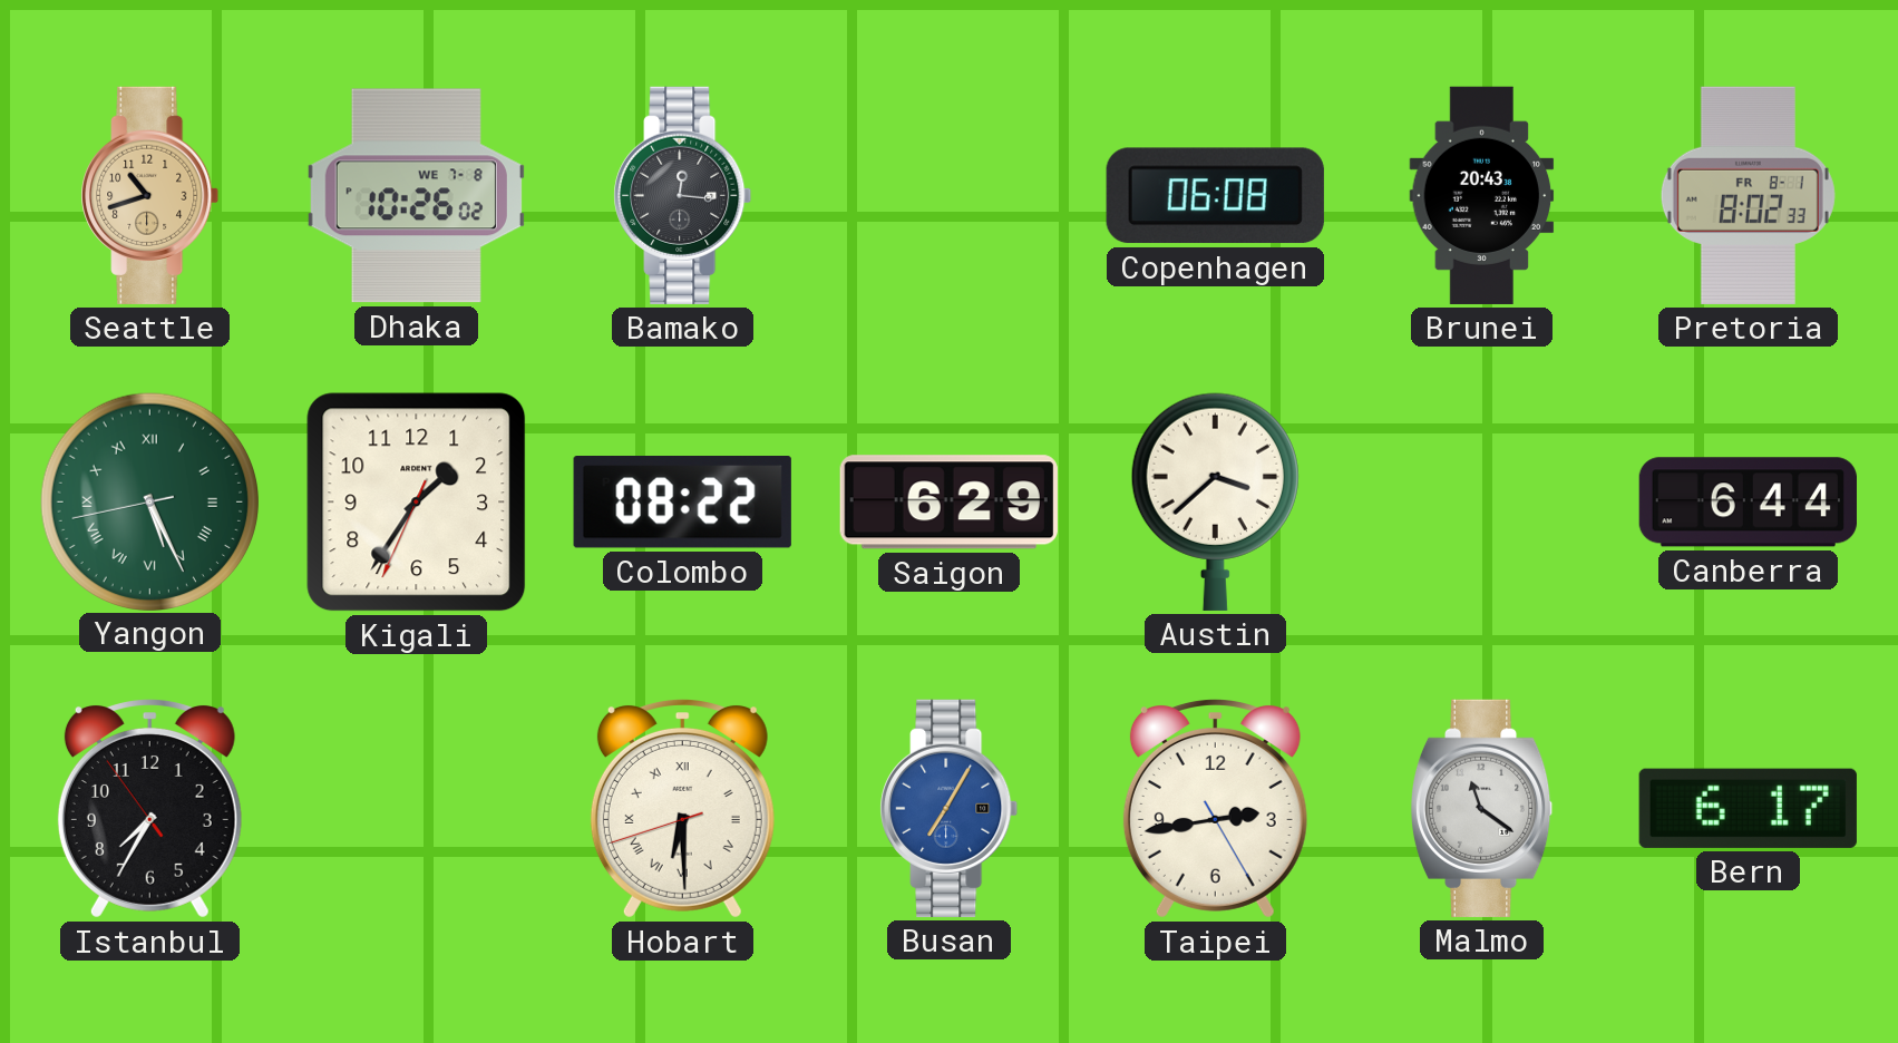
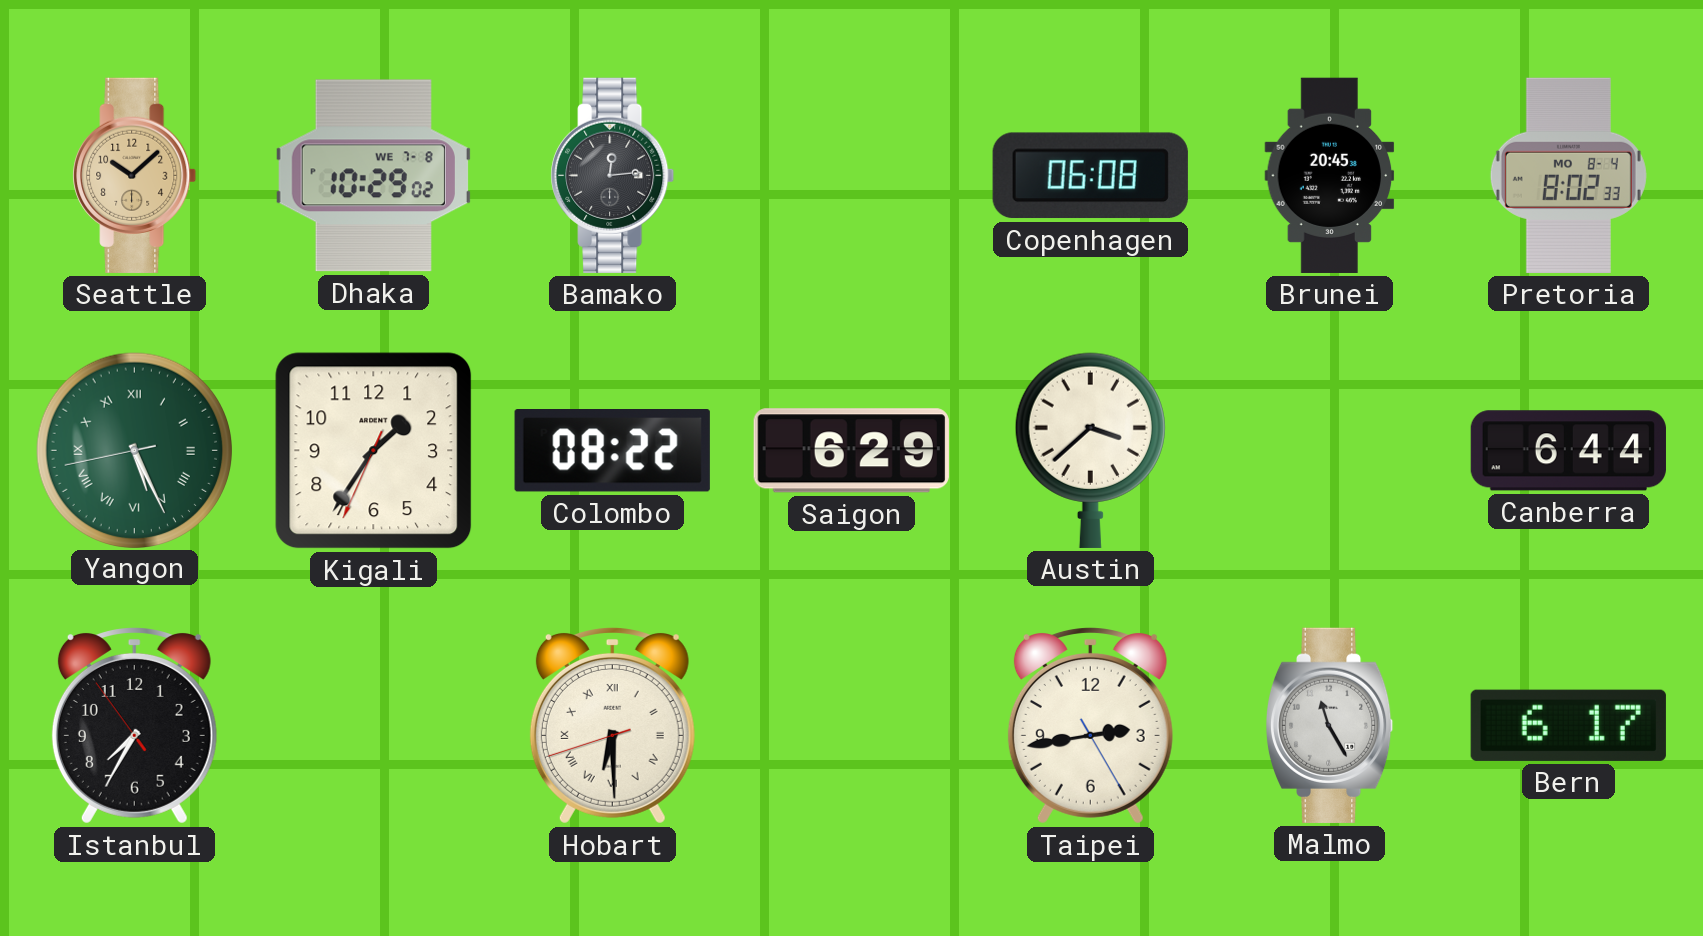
Seattle: 10:42 -> 10:08 (135, 175)
Dhaka: 10:26 -> 10:29 (373, 176)
Bamako: 12:16 -> 12:14 (613, 175)
Brunei: 20:43 -> 20:45 (1330, 175)
Pretoria date: FR 8-1 -> MO 8-4 (1568, 175)
Busan: 7:05 -> none (950, 808)
Malmo: 11:21 -> 11:25 (1330, 725)
